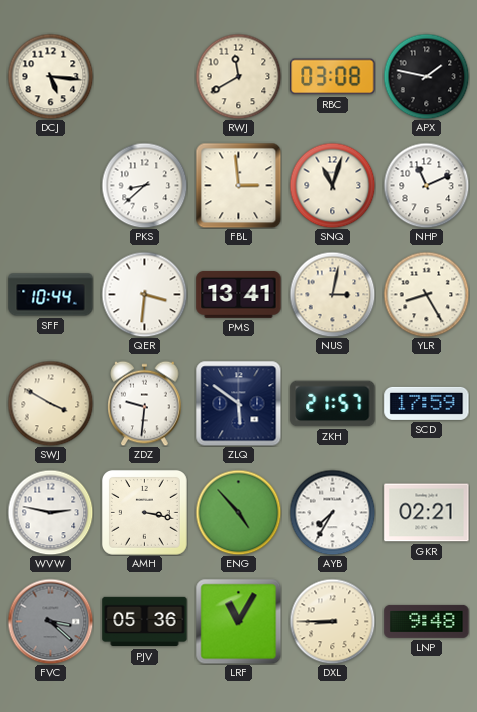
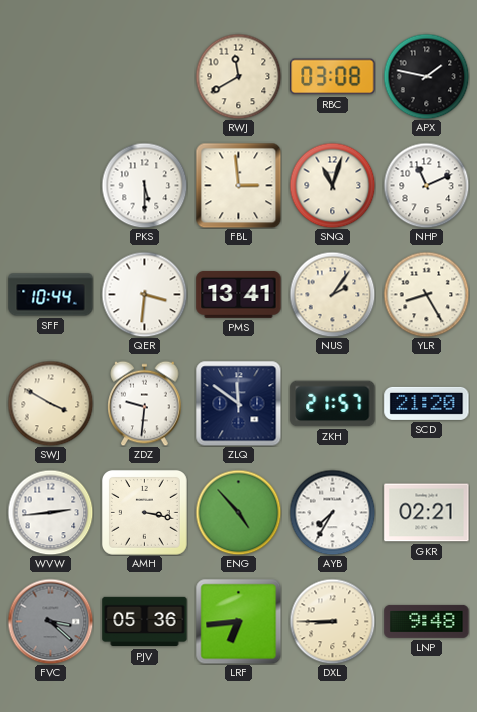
DCJ: 5:16 -> none (50, 76)
PKS: 8:38 -> 5:30 (144, 185)
NUS: 3:02 -> 2:06 (332, 294)
ZLQ: 5:51 -> 11:51 (238, 403)
SCD: 17:59 -> 21:20 (427, 403)
WVW: 2:47 -> 2:44 (50, 512)
LRF: 11:05 -> 6:44 (238, 621)
